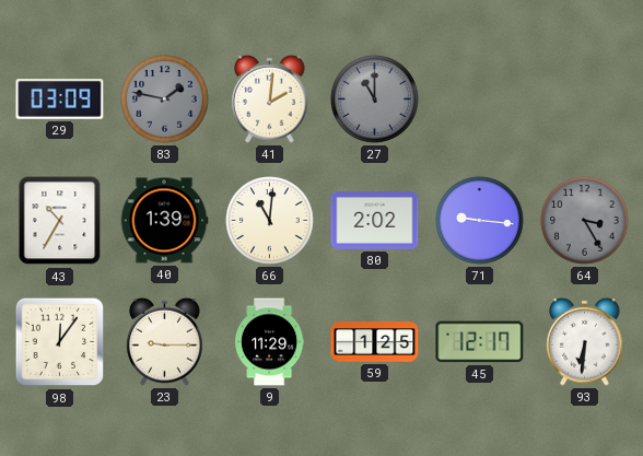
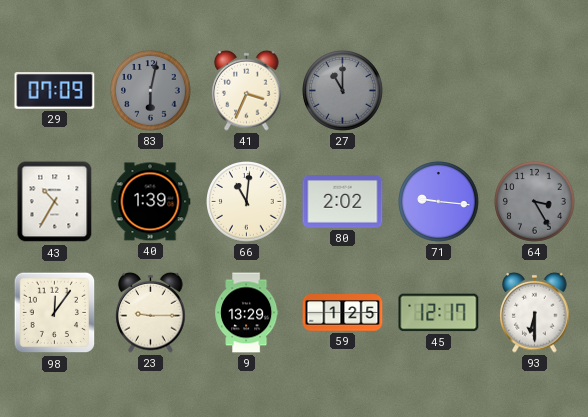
29: 03:09 -> 07:09 (55, 91)
83: 1:47 -> 6:02 (151, 91)
41: 2:01 -> 3:34 (247, 90)
9: 11:29 -> 13:29 (247, 313)
93: 6:31 -> 6:30 (535, 312)
